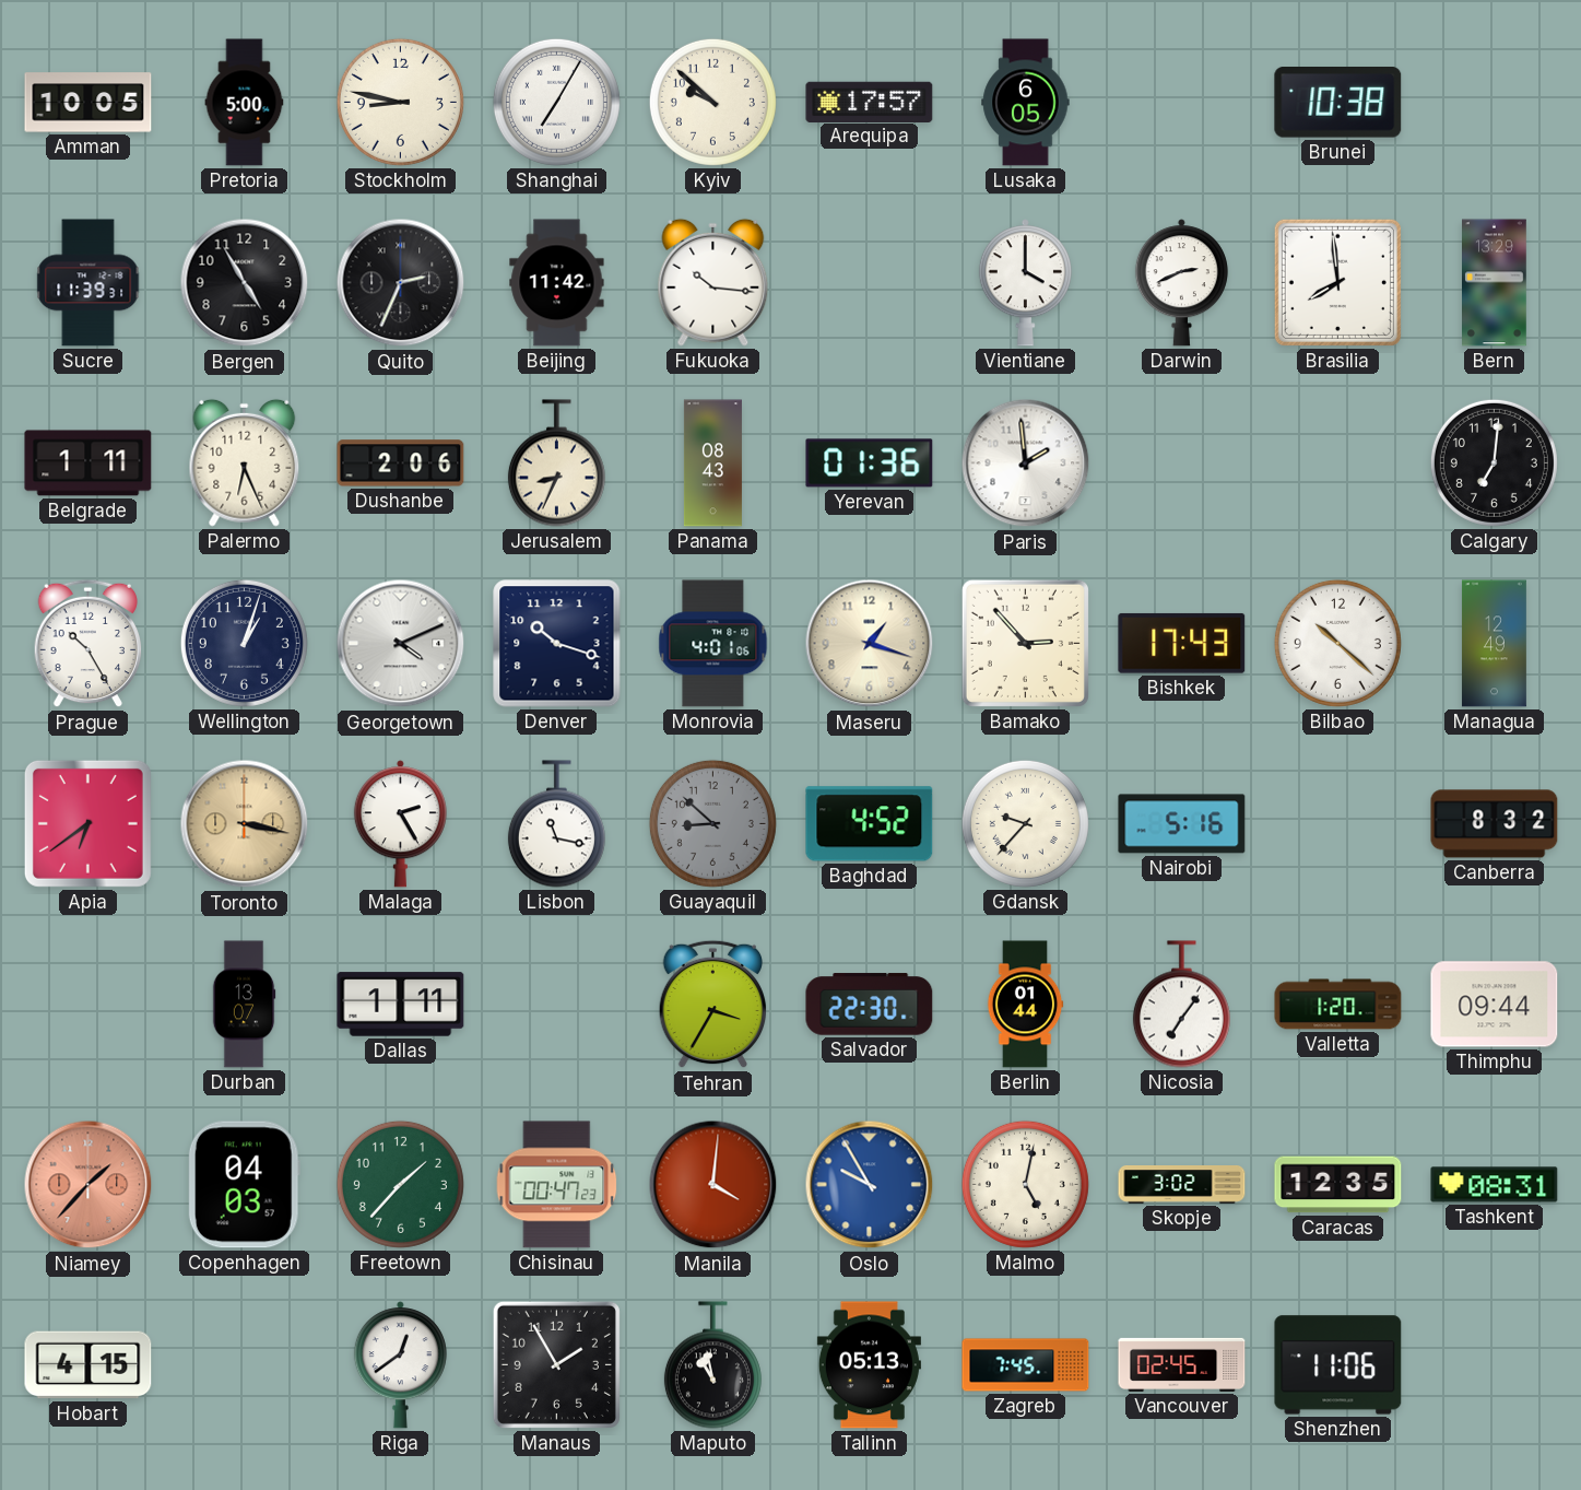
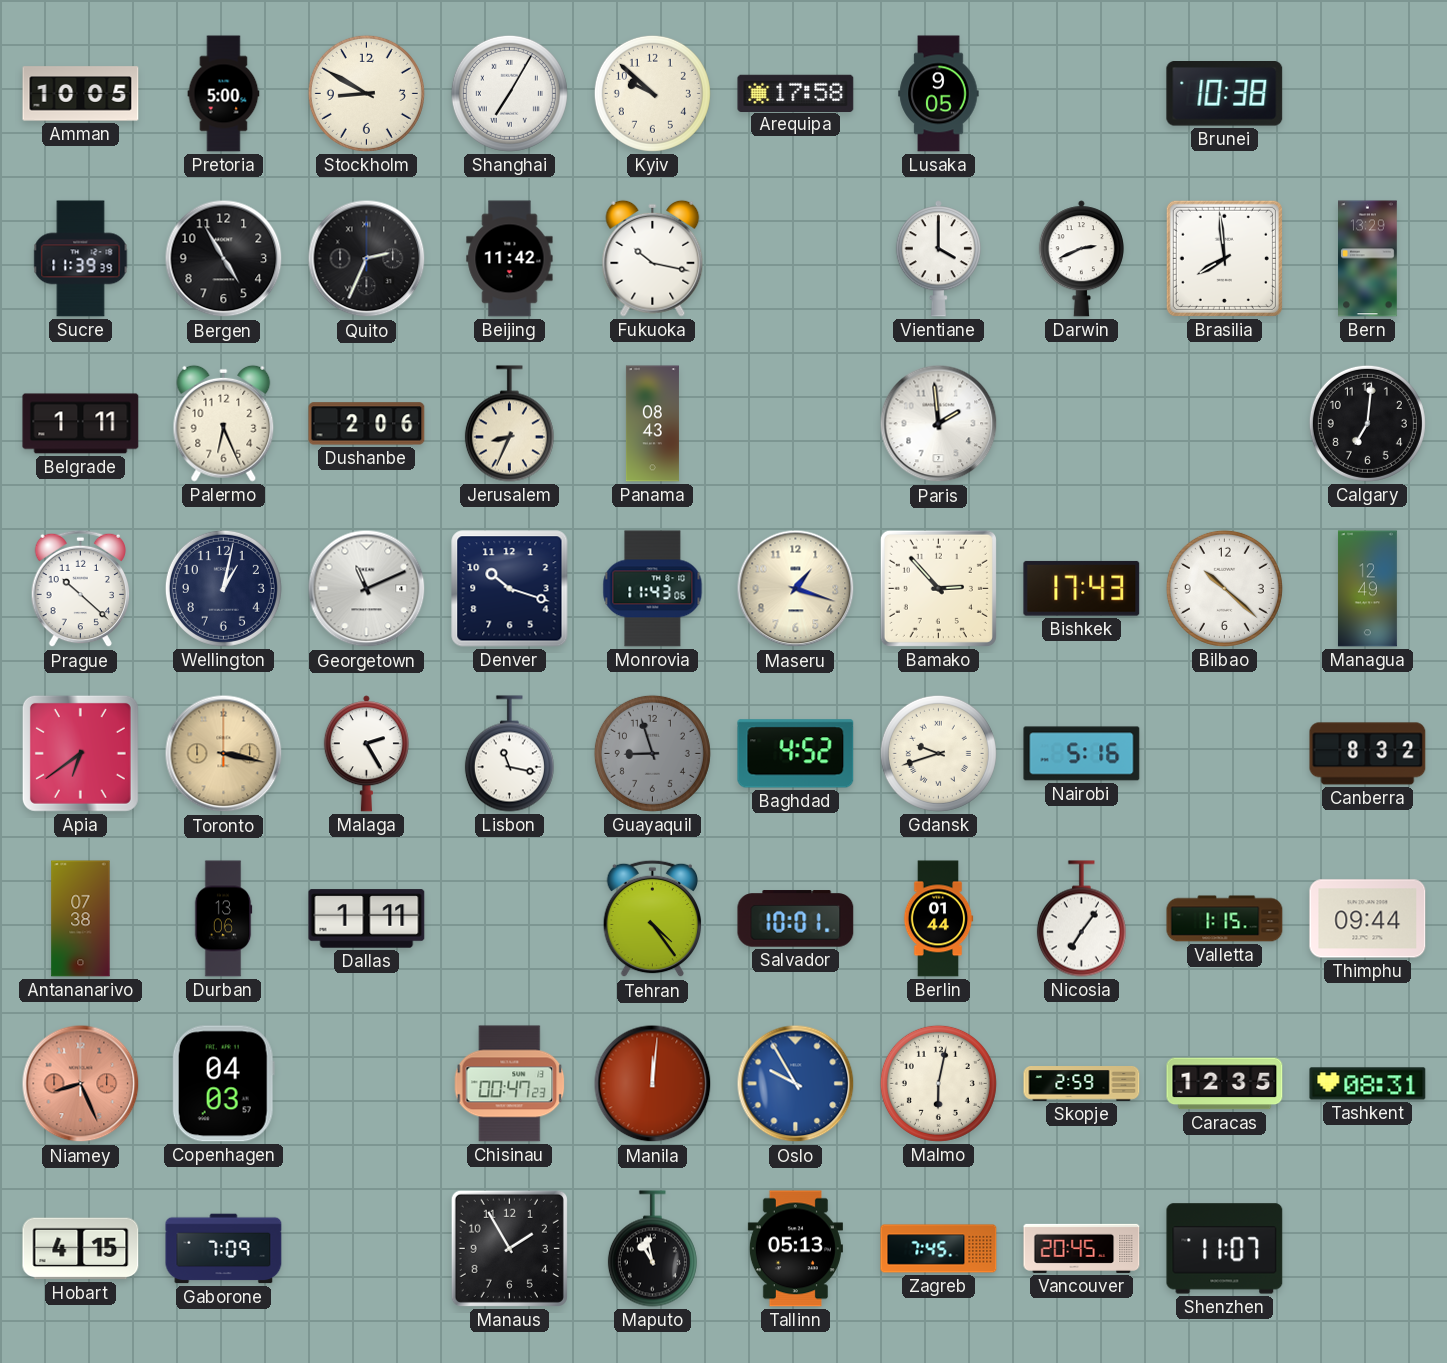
Stockholm: 8:47 -> 8:50 (366, 93)
Arequipa: 17:57 -> 17:58 (796, 93)
Lusaka: 6:05 -> 9:05 (939, 94)
Sucre: 11:39:31 -> 11:39:39 (81, 259)
Fukuoka: 10:16 -> 10:17 (653, 258)
Yerevan: 01:36 -> none (870, 464)
Prague: 10:25 -> 10:22 (81, 589)
Wellington: 1:03 -> 1:02 (223, 588)
Georgetown: 4:11 -> 11:11 (367, 589)
Monrovia: 4:01 -> 11:43 (653, 589)
Guayaquil: 8:52 -> 8:57 (652, 753)
Gdansk: 9:37 -> 9:42 (938, 753)
Antananarivo: none -> 07:38 (81, 919)
Durban: 13:07 -> 13:06 (223, 919)
Tehran: 3:35 -> 4:24 (653, 919)
Salvador: 22:30 -> 10:01 (796, 919)
Valletta: 1:20 -> 1:15 (1225, 919)
Niamey: 1:37 -> 8:26 (81, 1084)
Freetown: 1:37 -> none (400, 1184)
Manila: 4:01 -> 12:01 (653, 1084)
Malmo: 5:02 -> 6:02 (938, 1083)
Skopje: 3:02 -> 2:59 (1082, 1084)
Gaborone: none -> 7:09 (224, 1249)
Riga: 12:39 -> none (400, 1365)
Vancouver: 02:45 -> 20:45 (1082, 1248)
Shenzhen: 11:06 -> 11:07 (1225, 1249)
